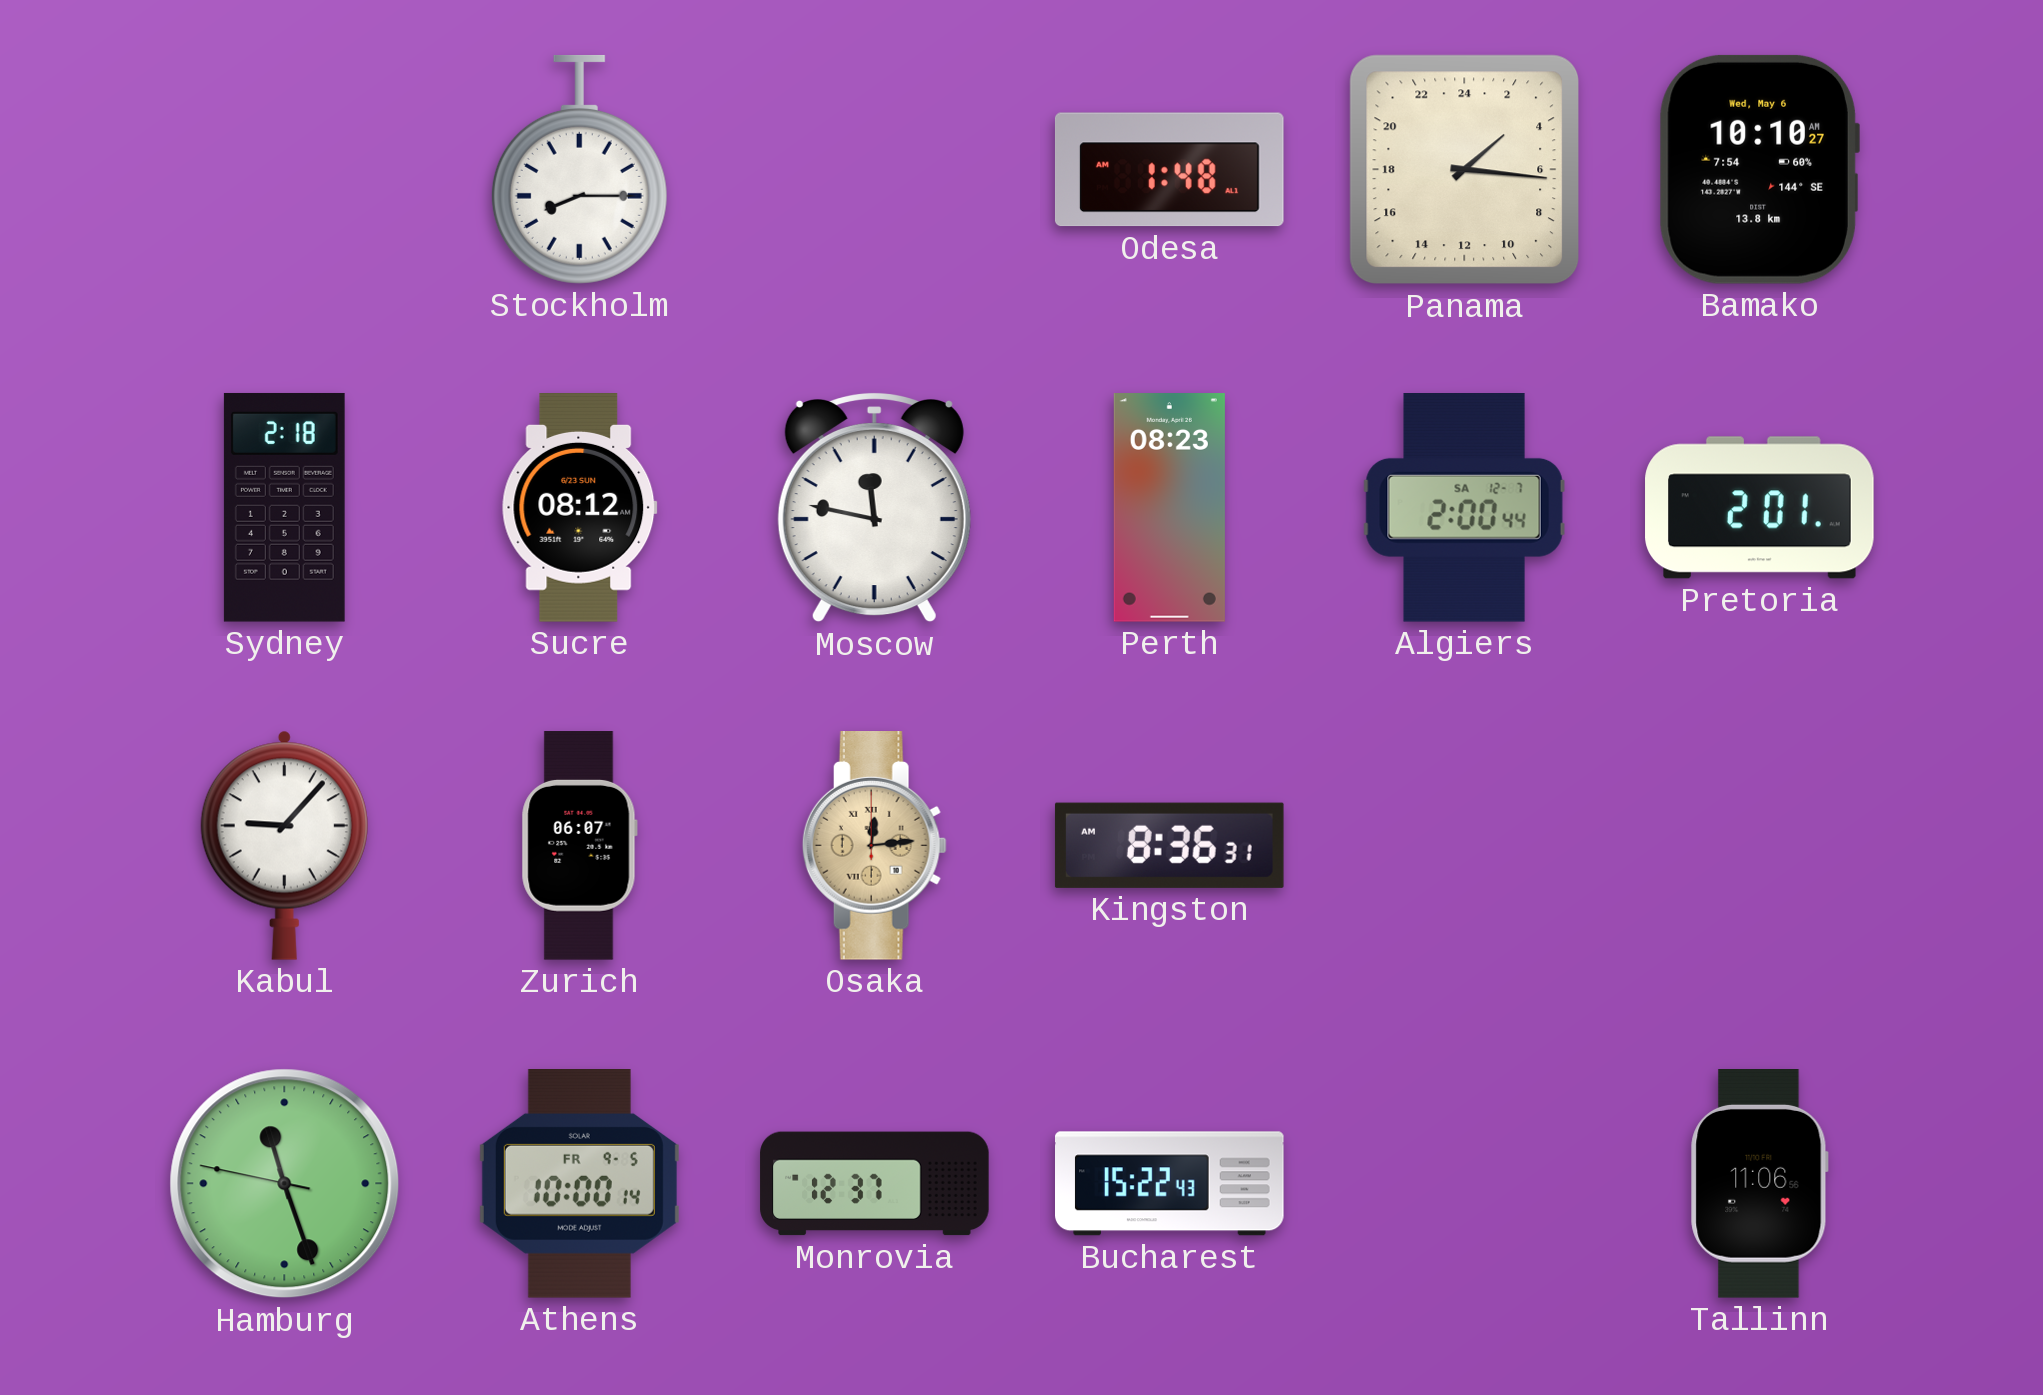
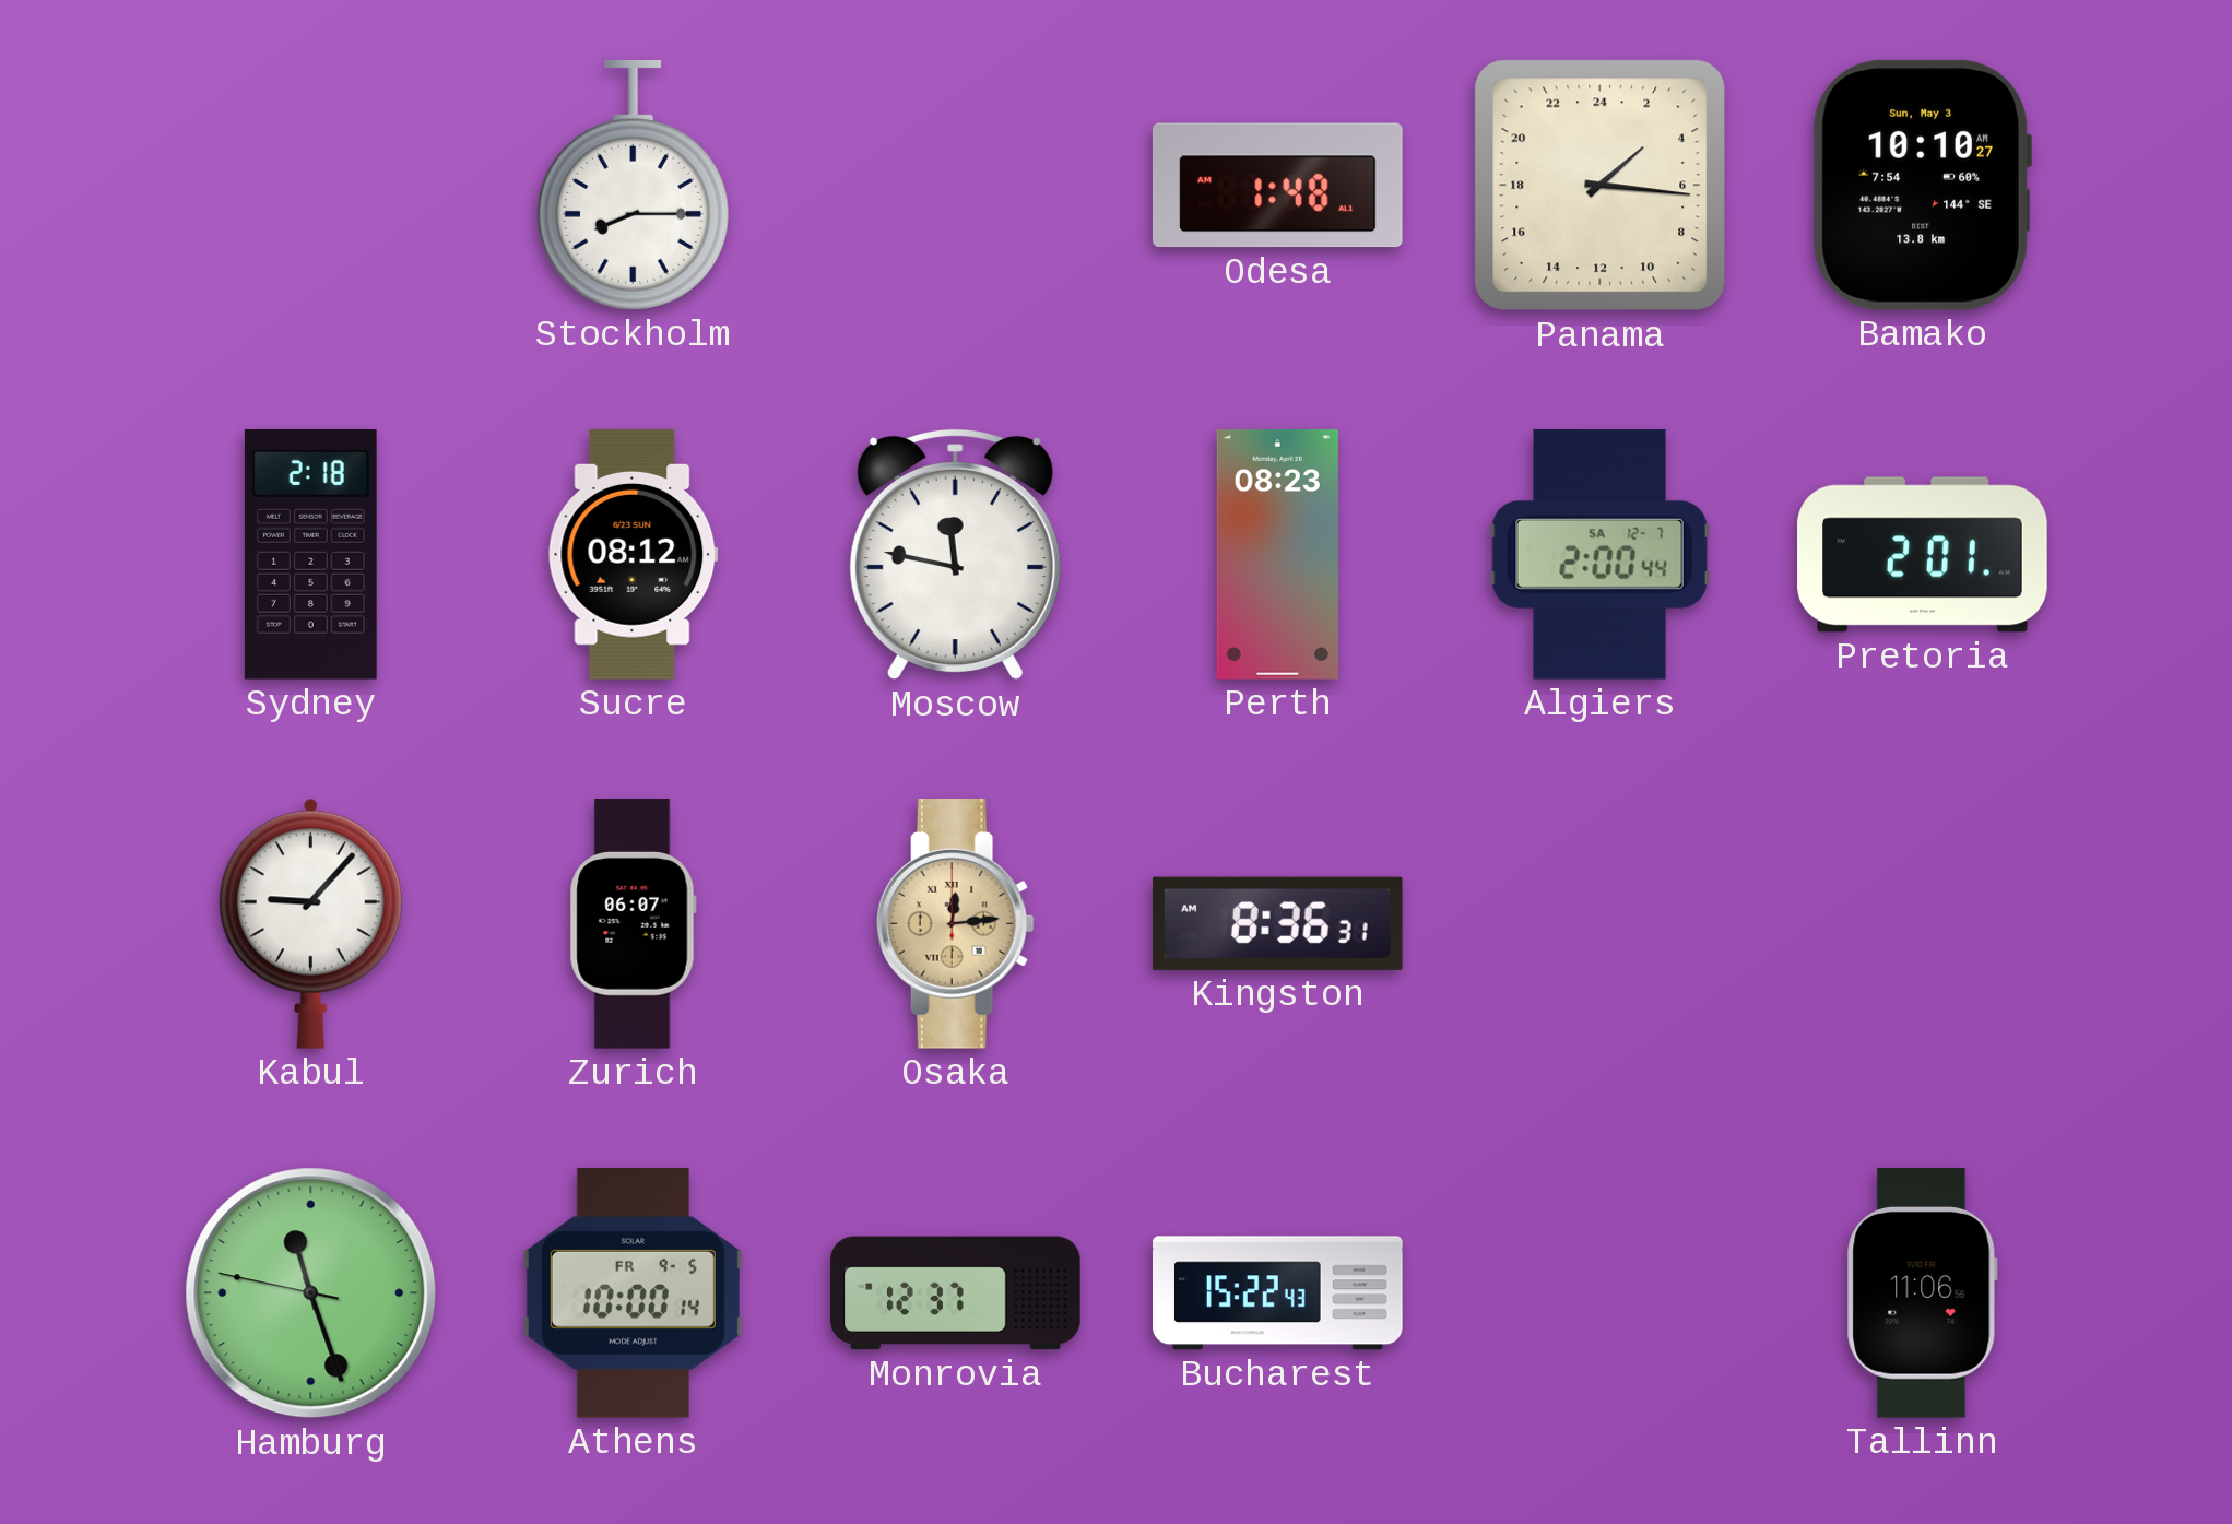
Bamako date: Wed, May 6 -> Sun, May 3 (1922, 185)
